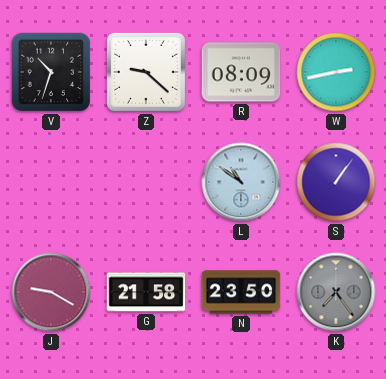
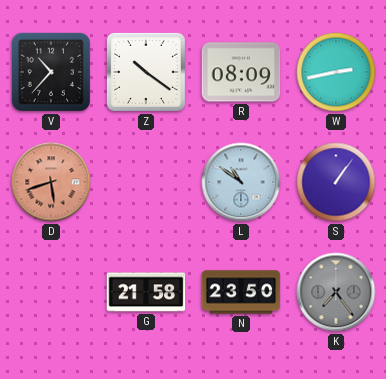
V: 10:33 -> 10:37 (51, 72)
Z: 9:22 -> 10:21 (146, 72)
D: none -> 5:42 (51, 182)
J: 9:20 -> none (51, 292)
